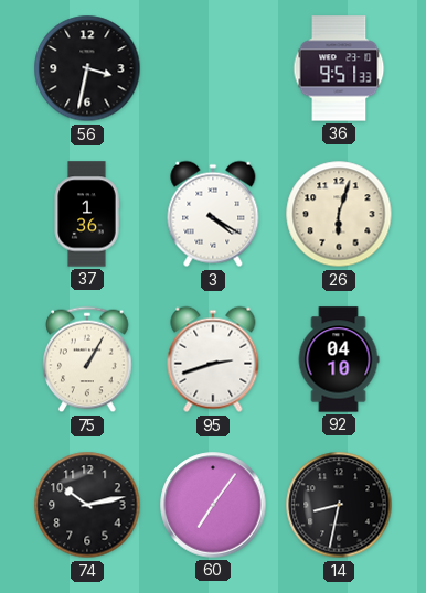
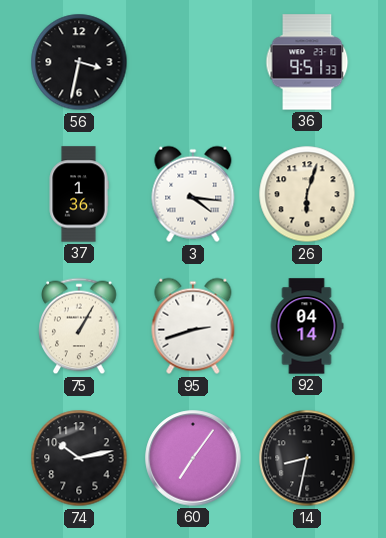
3: 4:20 -> 4:16 (193, 194)
92: 04:10 -> 04:14 (307, 326)
